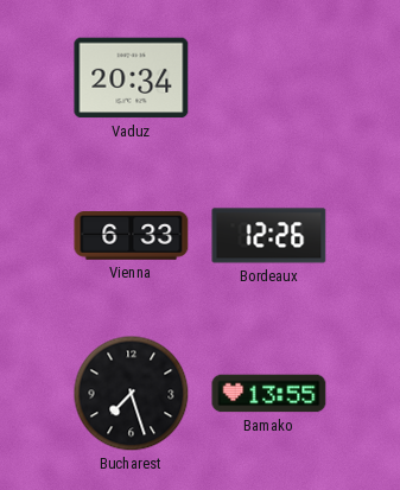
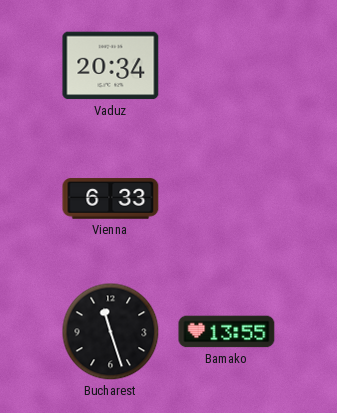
Bordeaux: 12:26 -> none (269, 236)
Bucharest: 7:27 -> 11:27 (111, 332)
